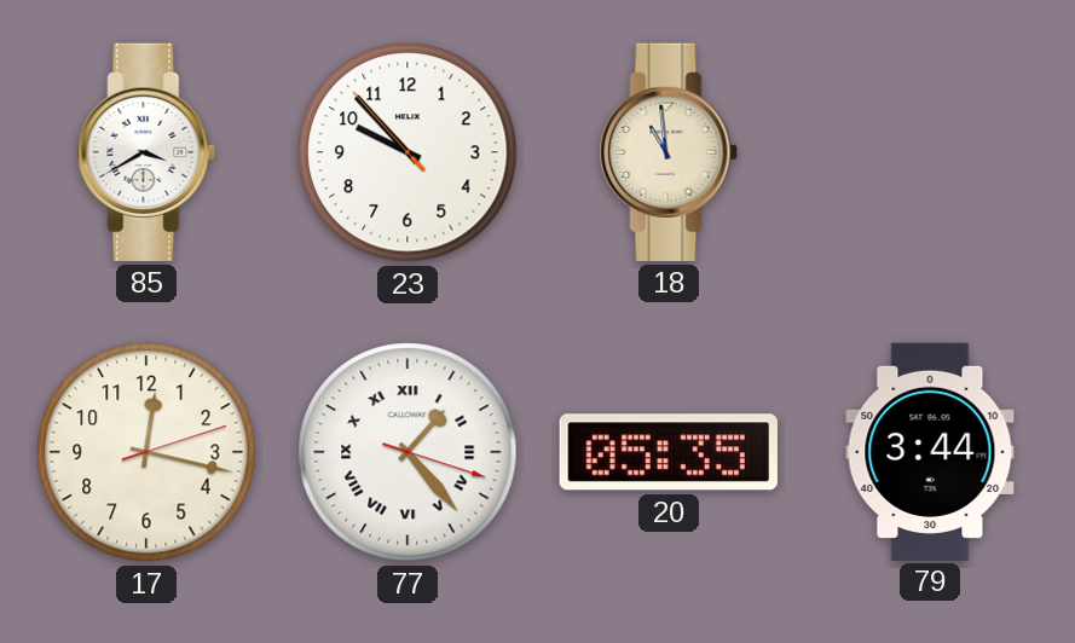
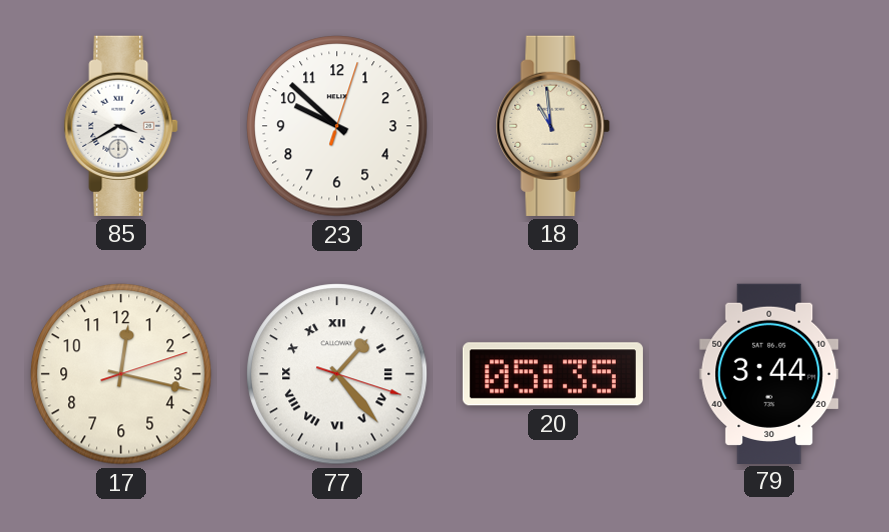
23: 9:52:53 -> 9:52:03 (337, 126)
